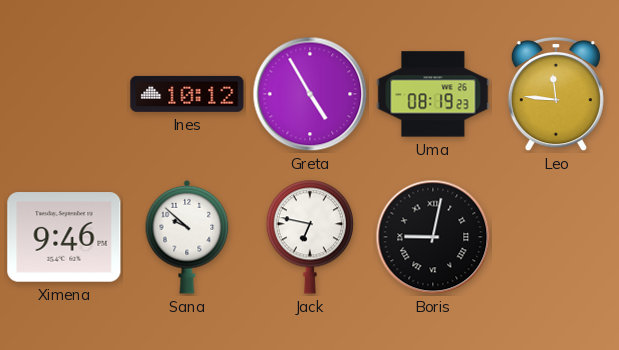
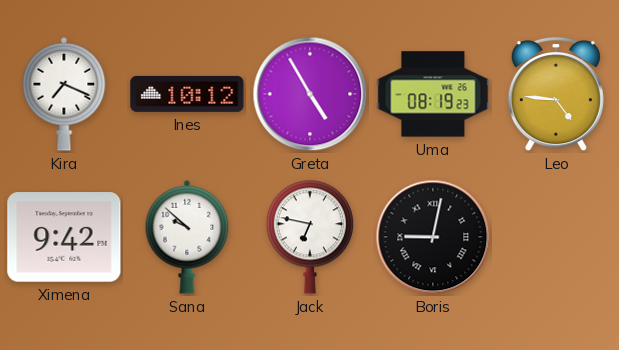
Kira: none -> 7:19 (64, 94)
Leo: 11:46 -> 4:46 (556, 94)
Ximena: 9:46 -> 9:42 (64, 237)
